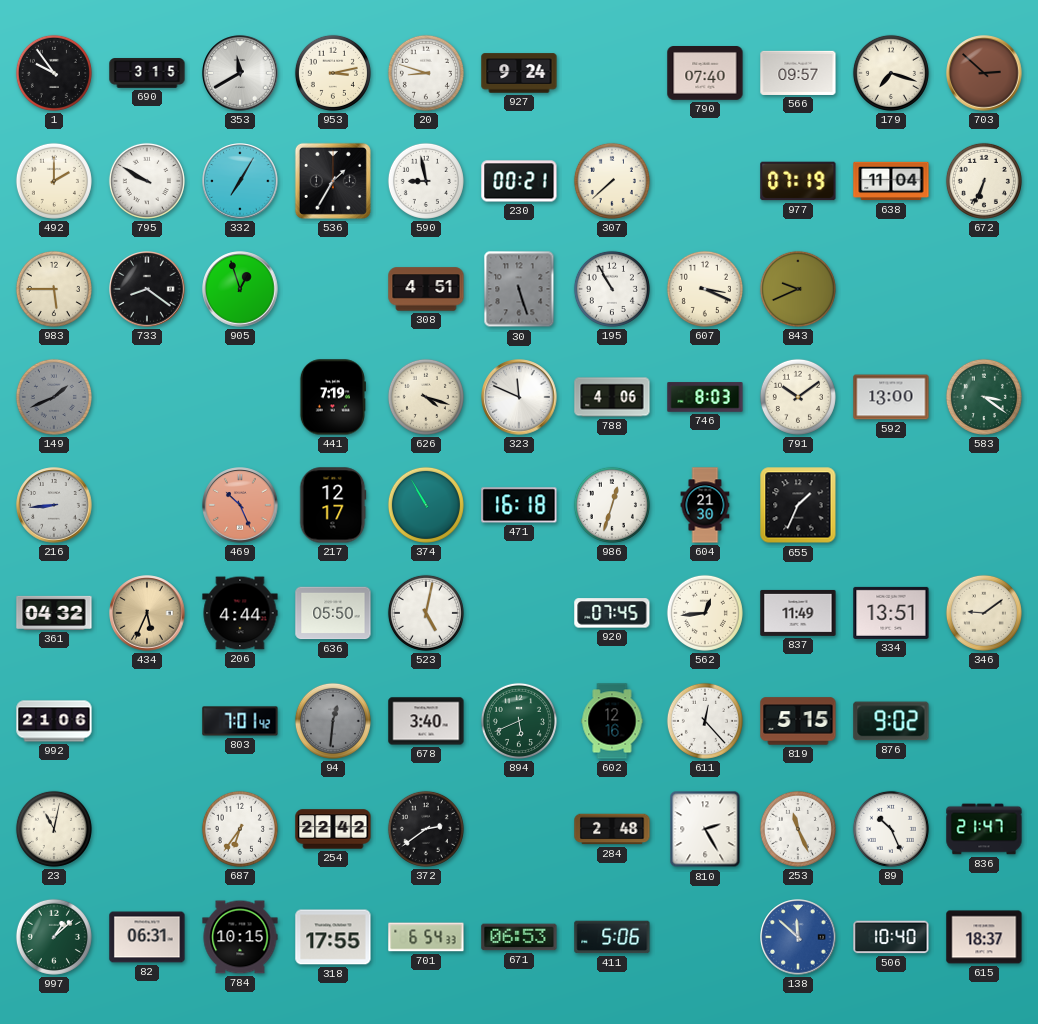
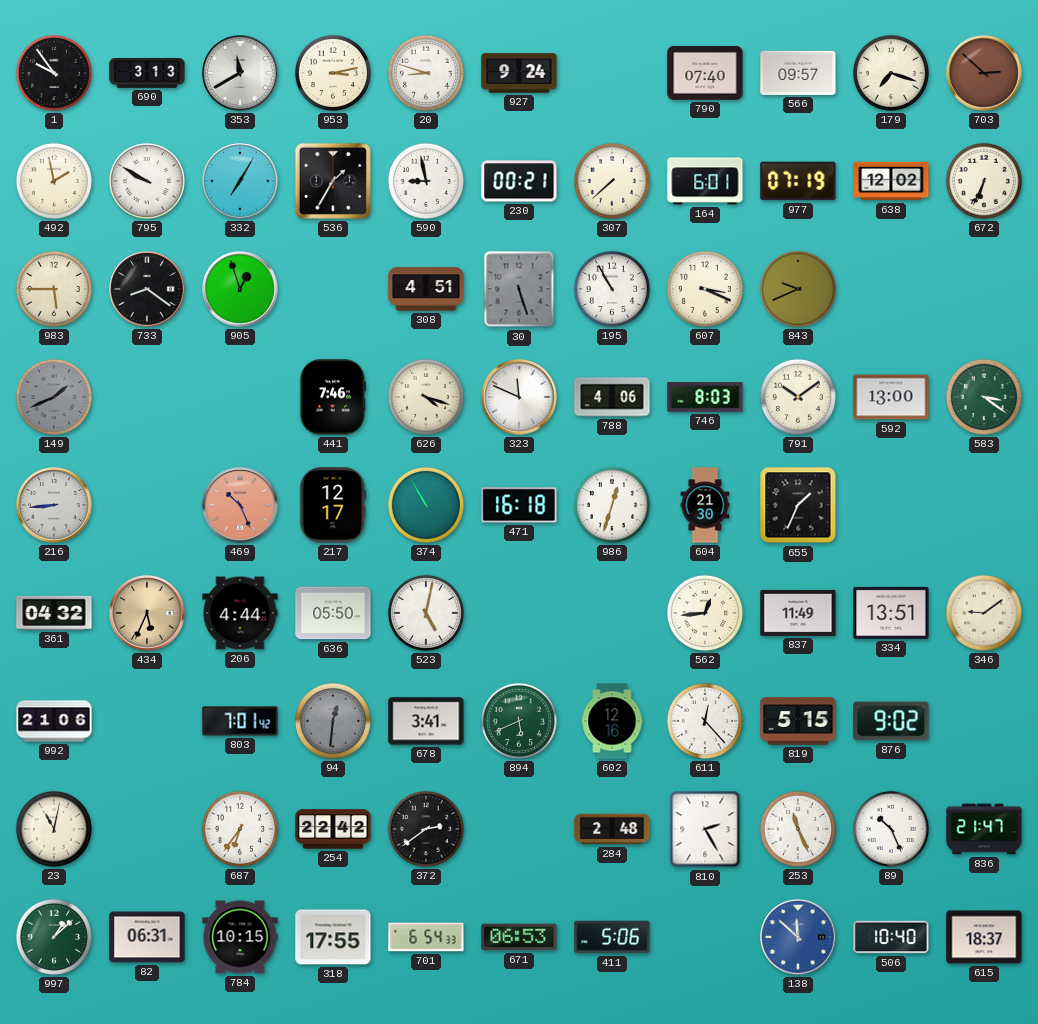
690: 3:15 -> 3:13 (147, 73)
492: 2:00 -> 1:58 (54, 181)
164: none -> 6:01 (705, 181)
638: 11:04 -> 12:02 (891, 181)
441: 7:19 -> 7:46 (332, 397)
920: 07:45 -> none (612, 613)
678: 3:40 -> 3:41 (426, 721)
